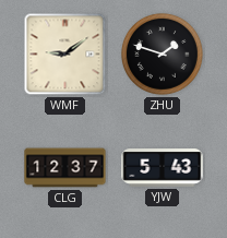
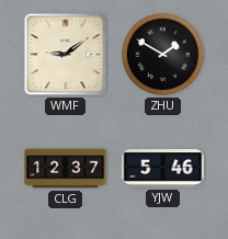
ZHU: 1:48 -> 1:50 (162, 54)
YJW: 5:43 -> 5:46 (163, 169)
